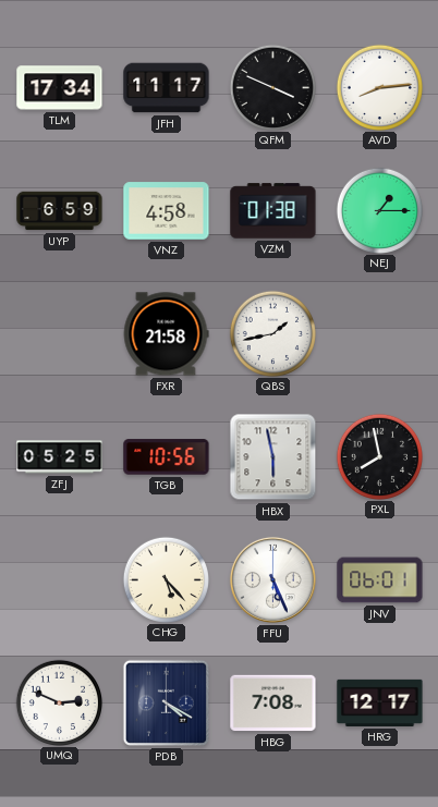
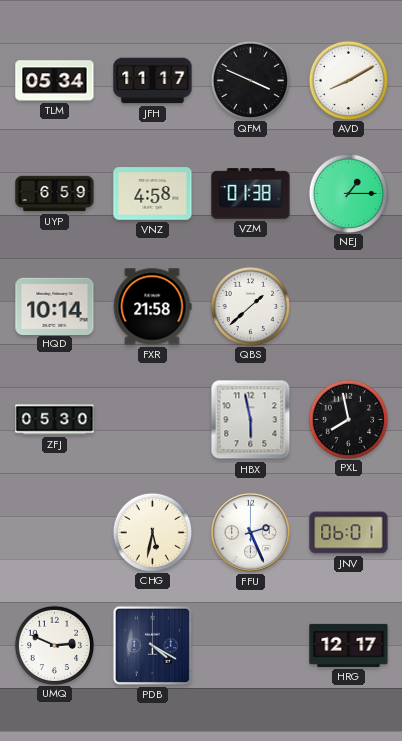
TLM: 17:34 -> 05:34 (55, 81)
AVD: 8:14 -> 8:10 (348, 80)
HQD: none -> 10:14 (55, 306)
QBS: 1:43 -> 1:38 (250, 306)
ZFJ: 05:25 -> 05:30 (55, 420)
TGB: 10:56 -> none (167, 457)
CHG: 5:23 -> 5:32 (152, 532)
FFU: 5:26 -> 2:26 (250, 532)
HBG: 7:08 -> none (273, 704)
